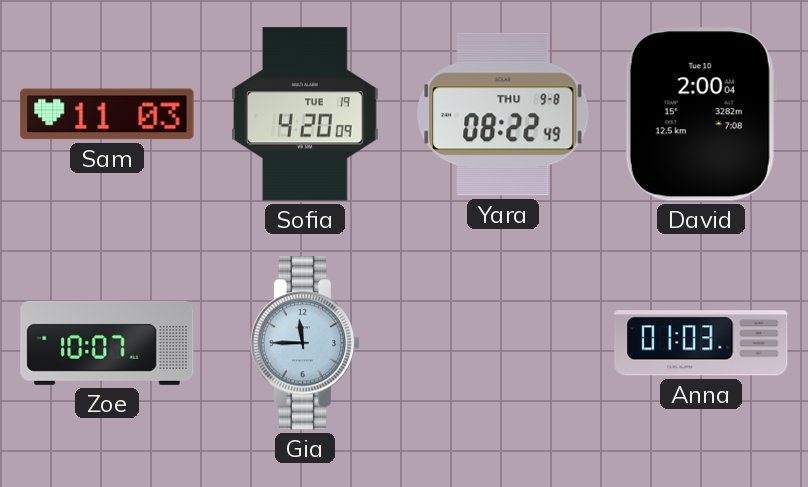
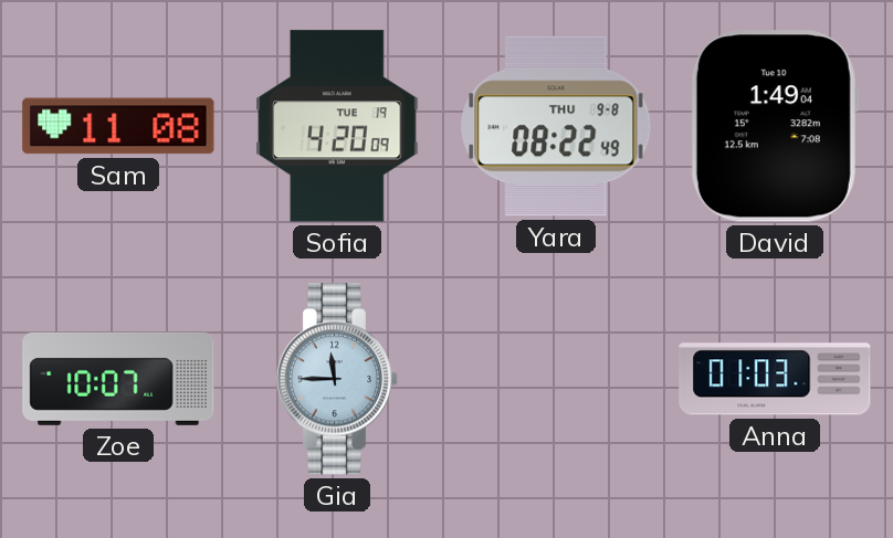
Sam: 11:03 -> 11:08 (118, 126)
David: 2:00 -> 1:49 (775, 126)
